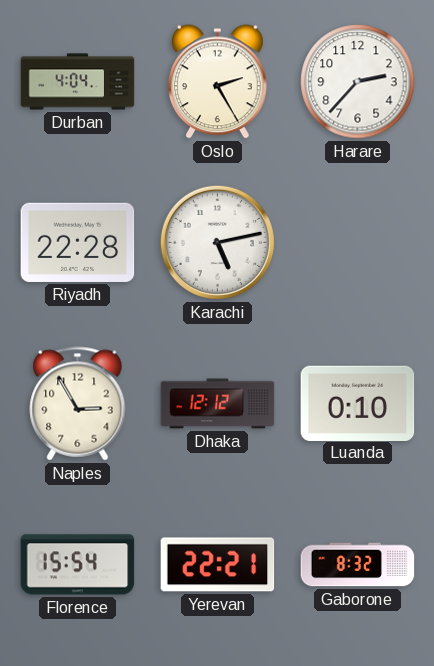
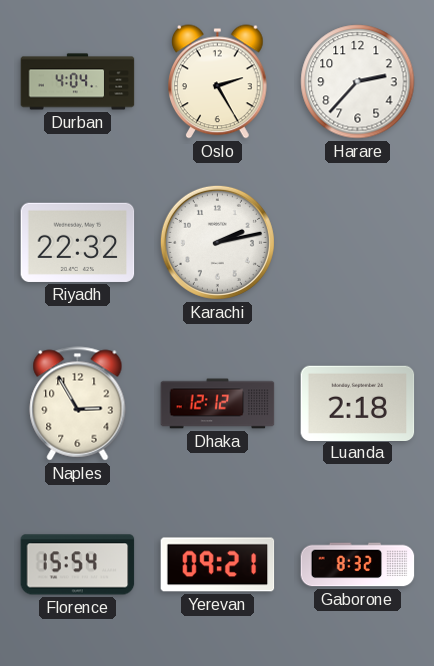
Riyadh: 22:28 -> 22:32 (78, 242)
Karachi: 5:13 -> 2:13 (217, 242)
Luanda: 0:10 -> 2:18 (358, 403)
Yerevan: 22:21 -> 09:21 (218, 565)
